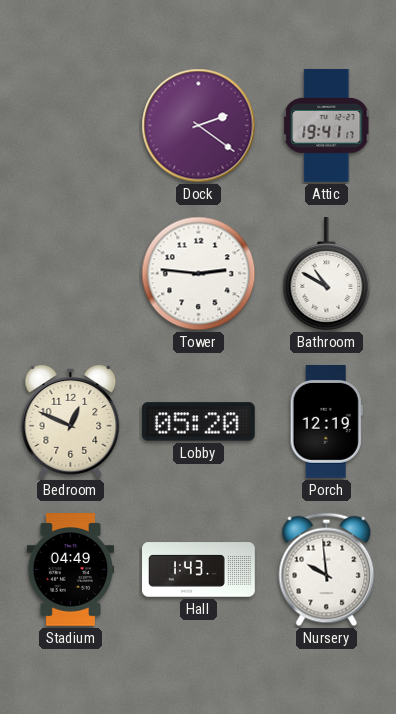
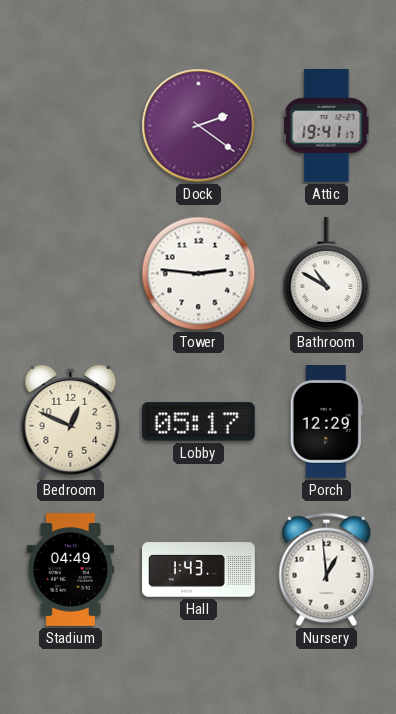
Lobby: 05:20 -> 05:17 (198, 422)
Porch: 12:19 -> 12:29 (326, 422)
Nursery: 9:59 -> 12:59 (327, 570)
